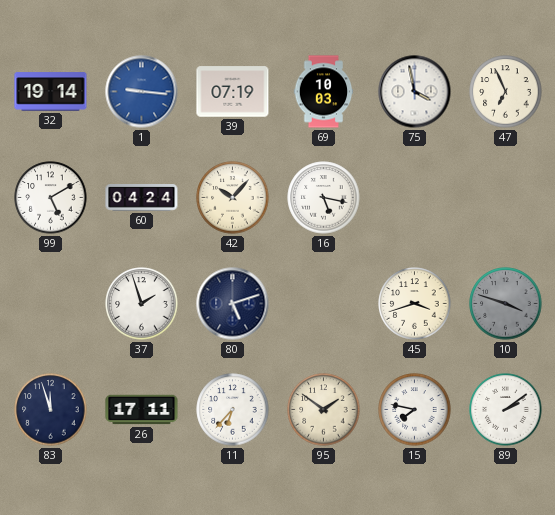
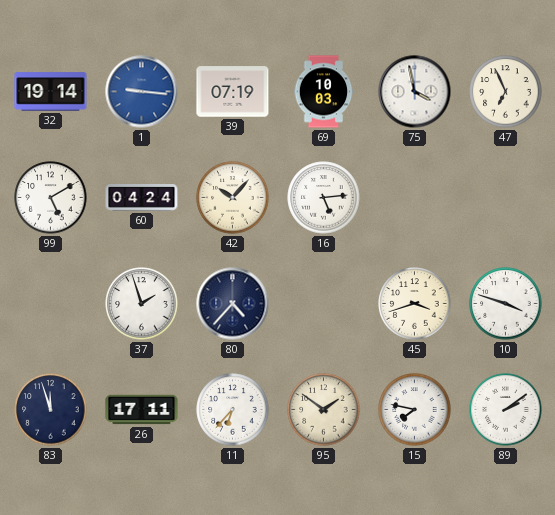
16: 5:17 -> 5:14 (324, 198)
80: 5:12 -> 4:37 (233, 304)
10 dial: grey -> white (506, 304)
